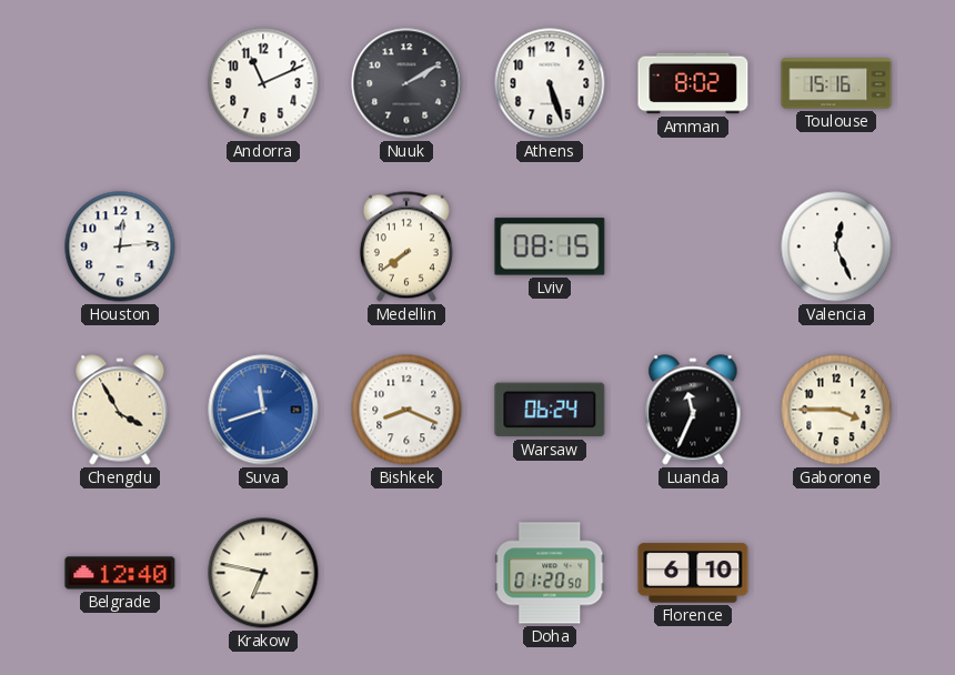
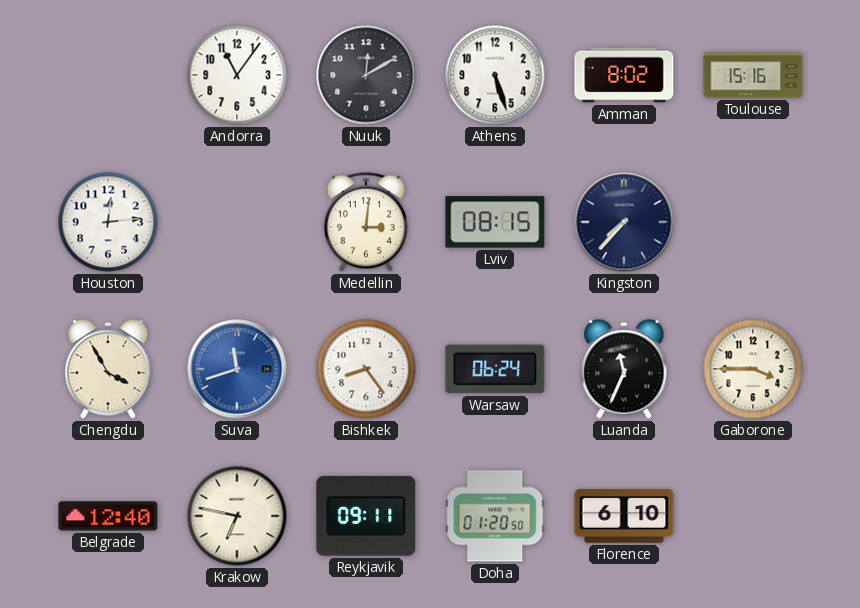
Andorra: 11:11 -> 11:06 (237, 75)
Nuuk: 2:10 -> 12:10 (366, 75)
Medellin: 7:39 -> 3:01 (366, 222)
Kingston: none -> 7:37 (624, 222)
Valencia: 12:26 -> none (836, 246)
Bishkek: 8:19 -> 8:24 (366, 369)
Reykjavik: none -> 09:11 (366, 516)
